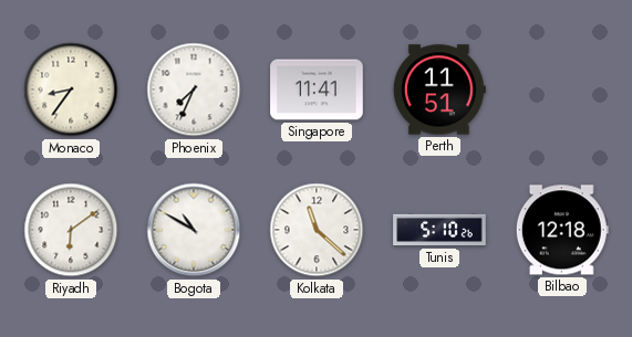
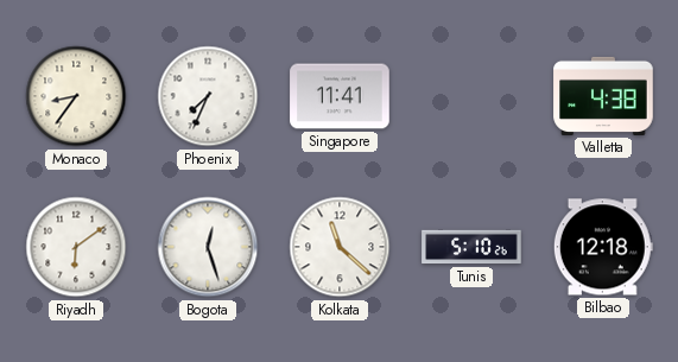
Perth: 11:51 -> none (439, 89)
Valletta: none -> 4:38 (603, 96)
Bogota: 10:50 -> 12:27 (208, 247)
